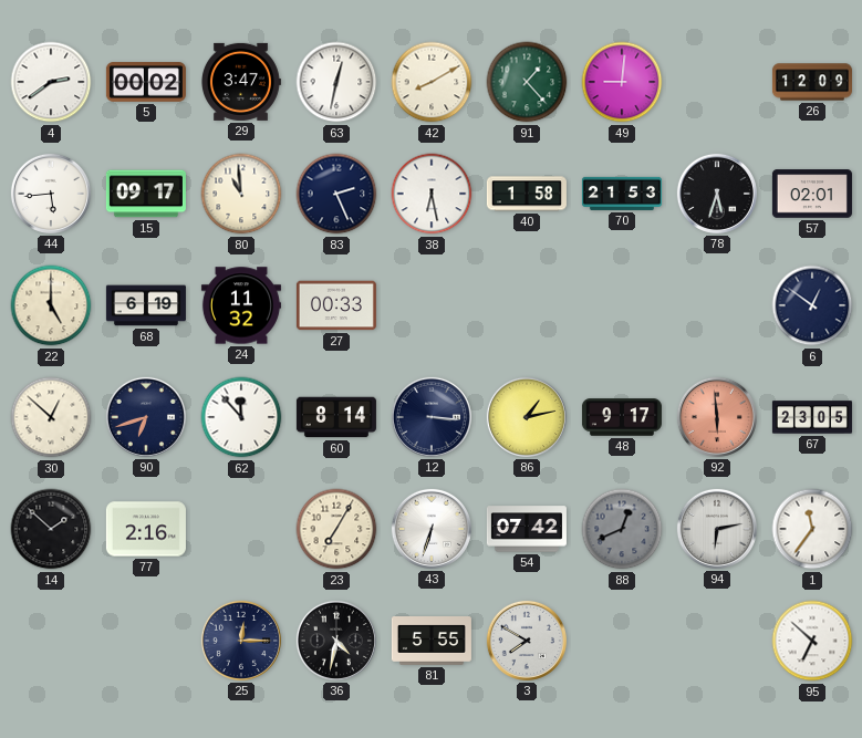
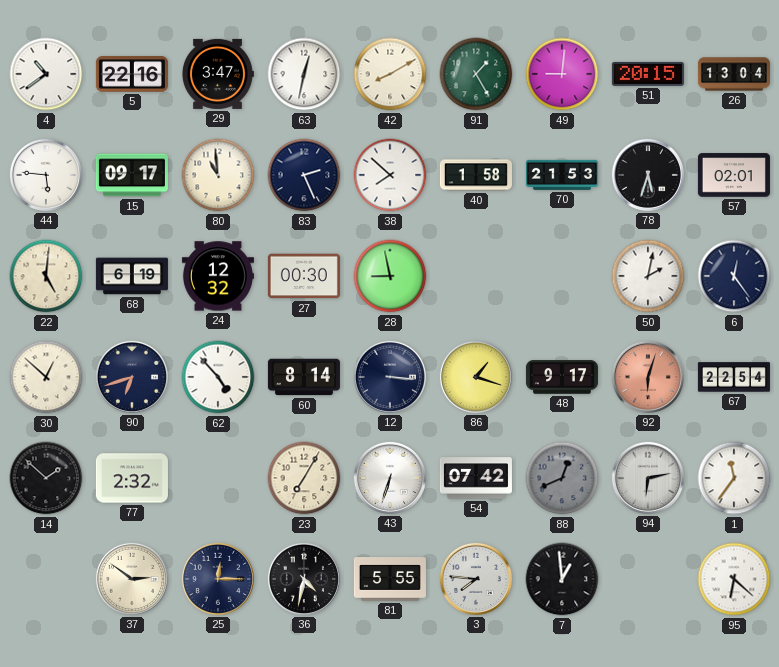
4: 2:39 -> 10:39 (46, 74)
5: 00:02 -> 22:16 (132, 74)
91: 1:23 -> 1:25 (476, 74)
51: none -> 20:15 (648, 74)
26: 12:09 -> 13:04 (734, 74)
44: 5:44 -> 5:46 (46, 175)
38: 6:28 -> 7:52 (390, 175)
22: 5:00 -> 5:01 (46, 276)
24: 11:32 -> 12:32 (218, 276)
27: 00:33 -> 00:30 (304, 276)
28: none -> 8:58 (390, 276)
50: none -> 2:02 (648, 276)
6: 12:51 -> 12:24 (734, 276)
62: 11:53 -> 4:53 (218, 377)
86: 1:13 -> 1:18 (476, 377)
92: 5:59 -> 6:03 (648, 377)
67: 23:05 -> 22:54 (734, 377)
77: 2:16 -> 2:32 (132, 478)
37: none -> 2:51 (132, 579)
3: 7:50 -> 7:46 (476, 579)
7: none -> 12:59 (562, 579)
95: 6:52 -> 6:22 (734, 579)
